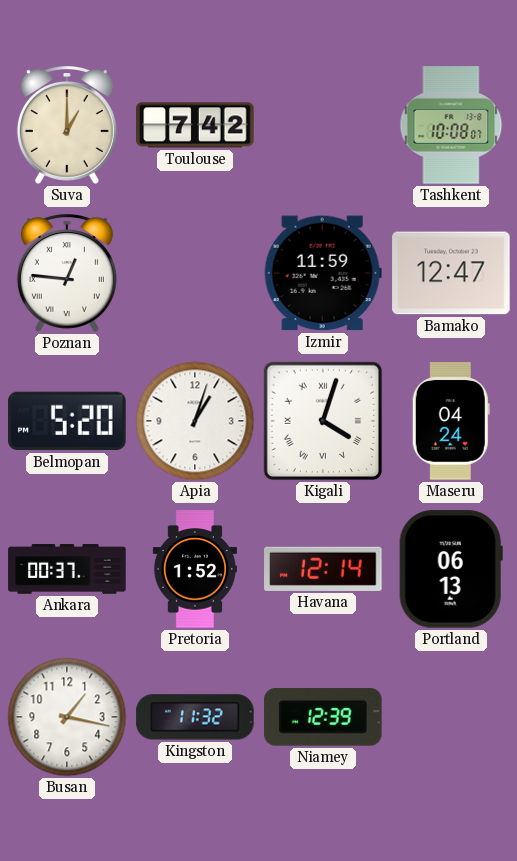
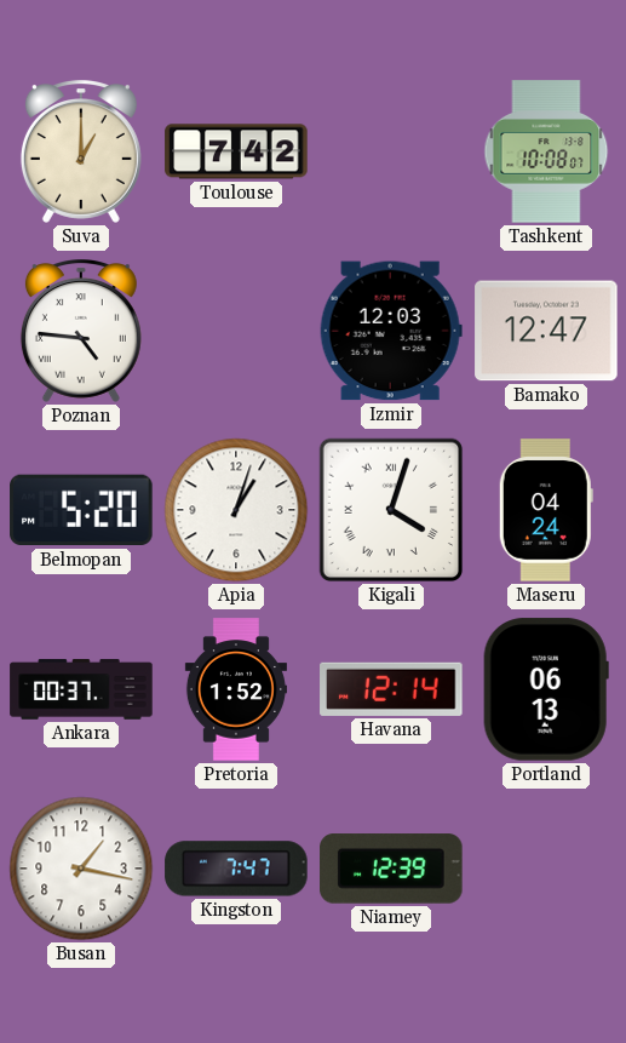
Poznan: 12:46 -> 4:46 (81, 332)
Izmir: 11:59 -> 12:03 (391, 331)
Kingston: 11:32 -> 7:47 (236, 869)
